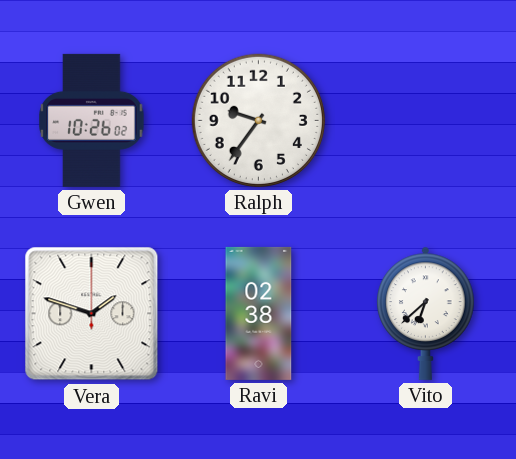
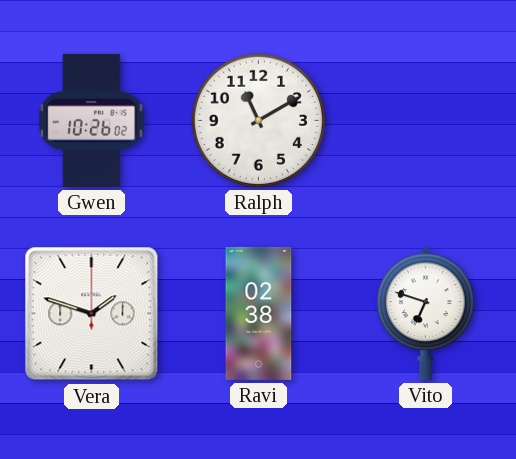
Ralph: 9:36 -> 11:10 (258, 120)
Vito: 6:38 -> 6:48 (426, 313)
